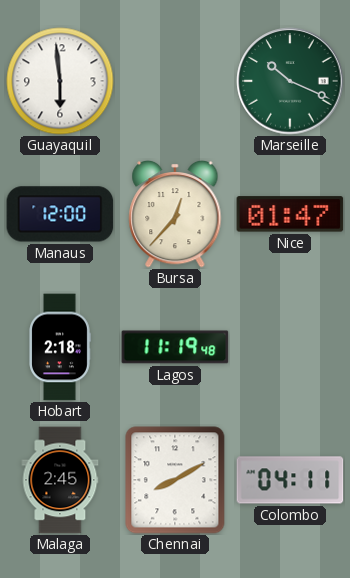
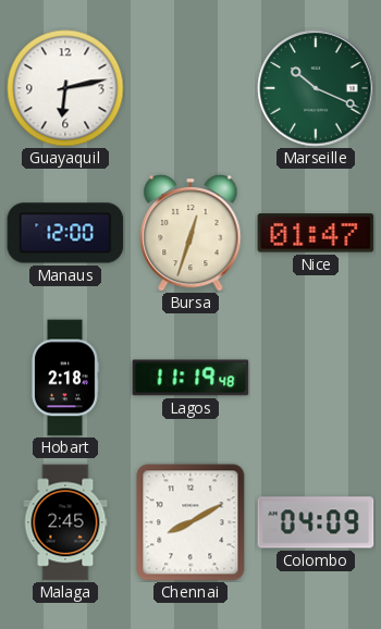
Guayaquil: 5:59 -> 6:13 (65, 88)
Bursa: 12:37 -> 12:33 (190, 233)
Colombo: 04:11 -> 04:09 (316, 522)
